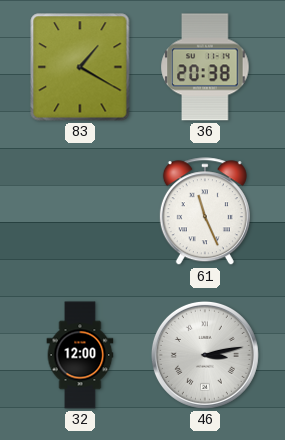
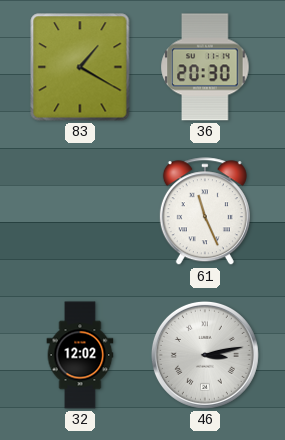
36: 20:38 -> 20:30 (205, 67)
32: 12:00 -> 12:02 (80, 355)
